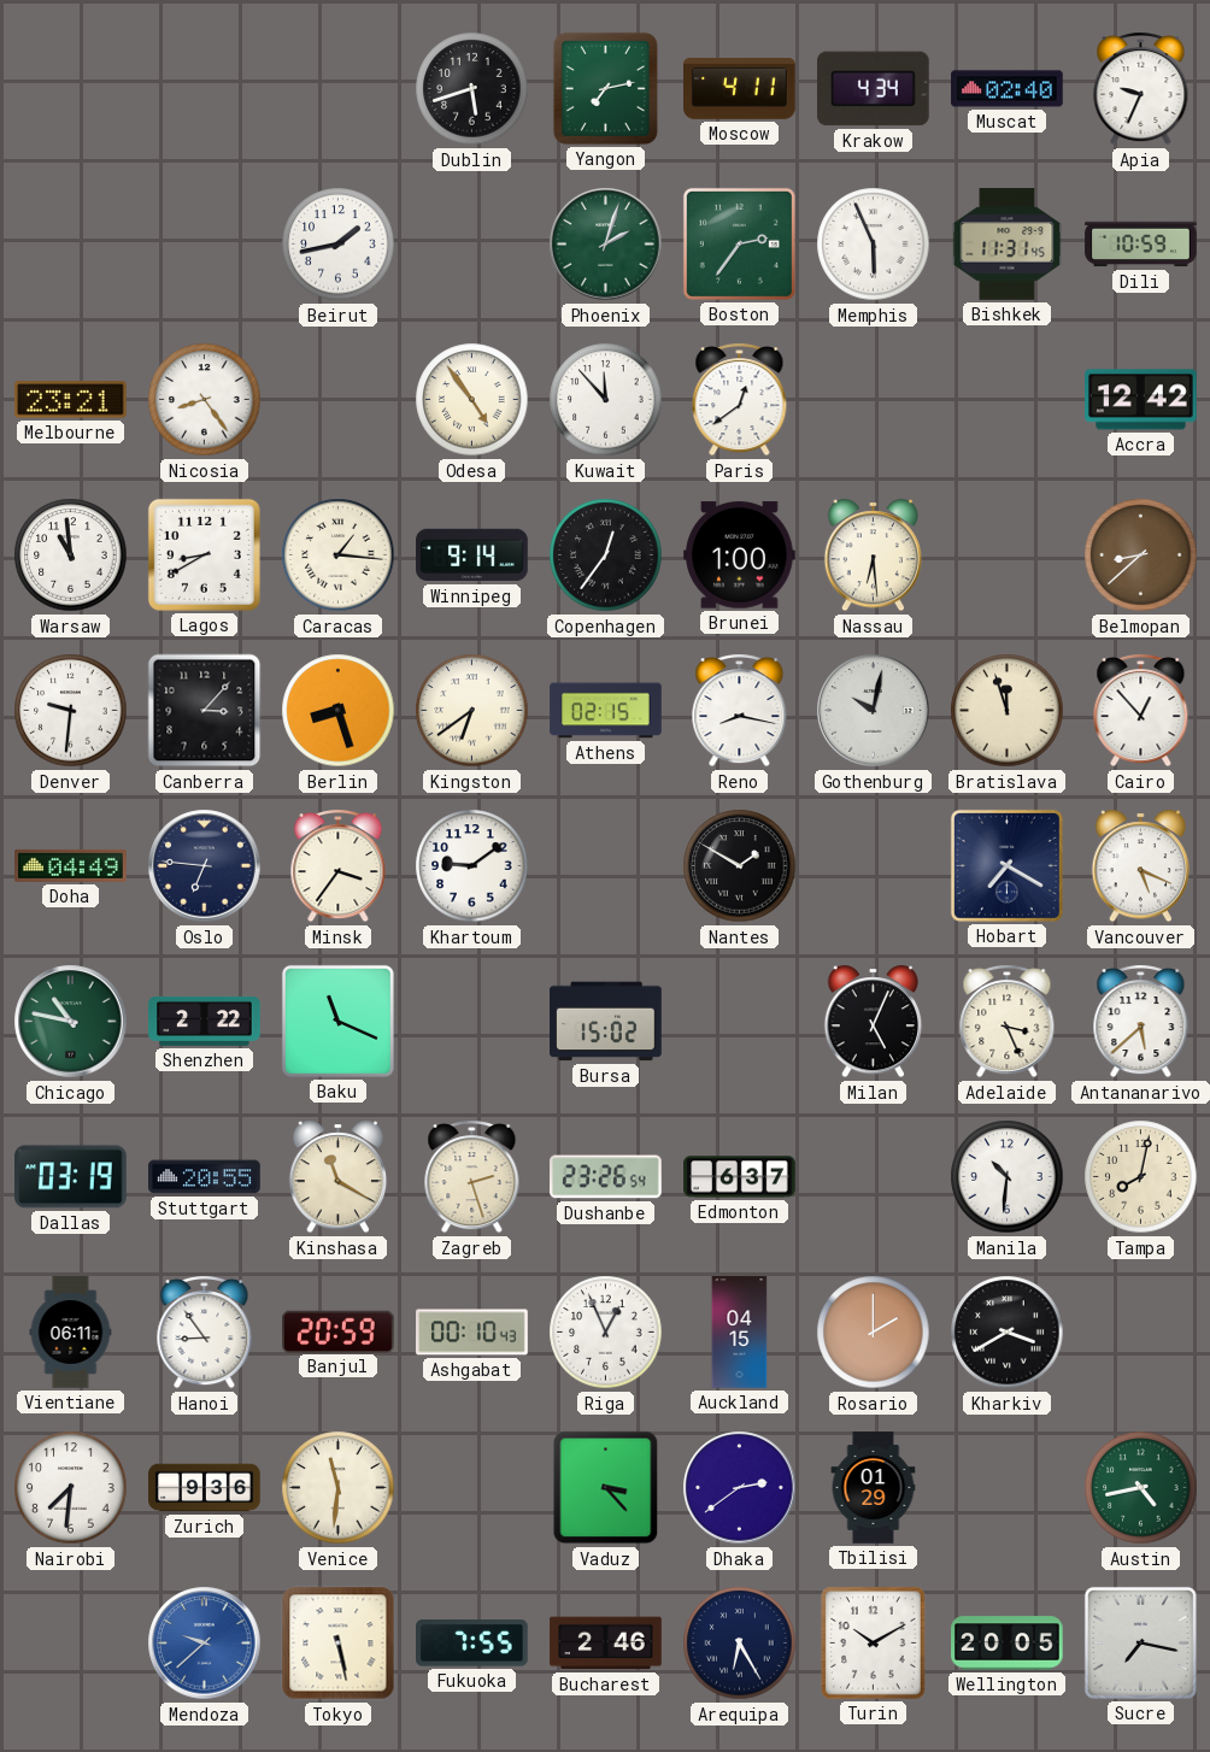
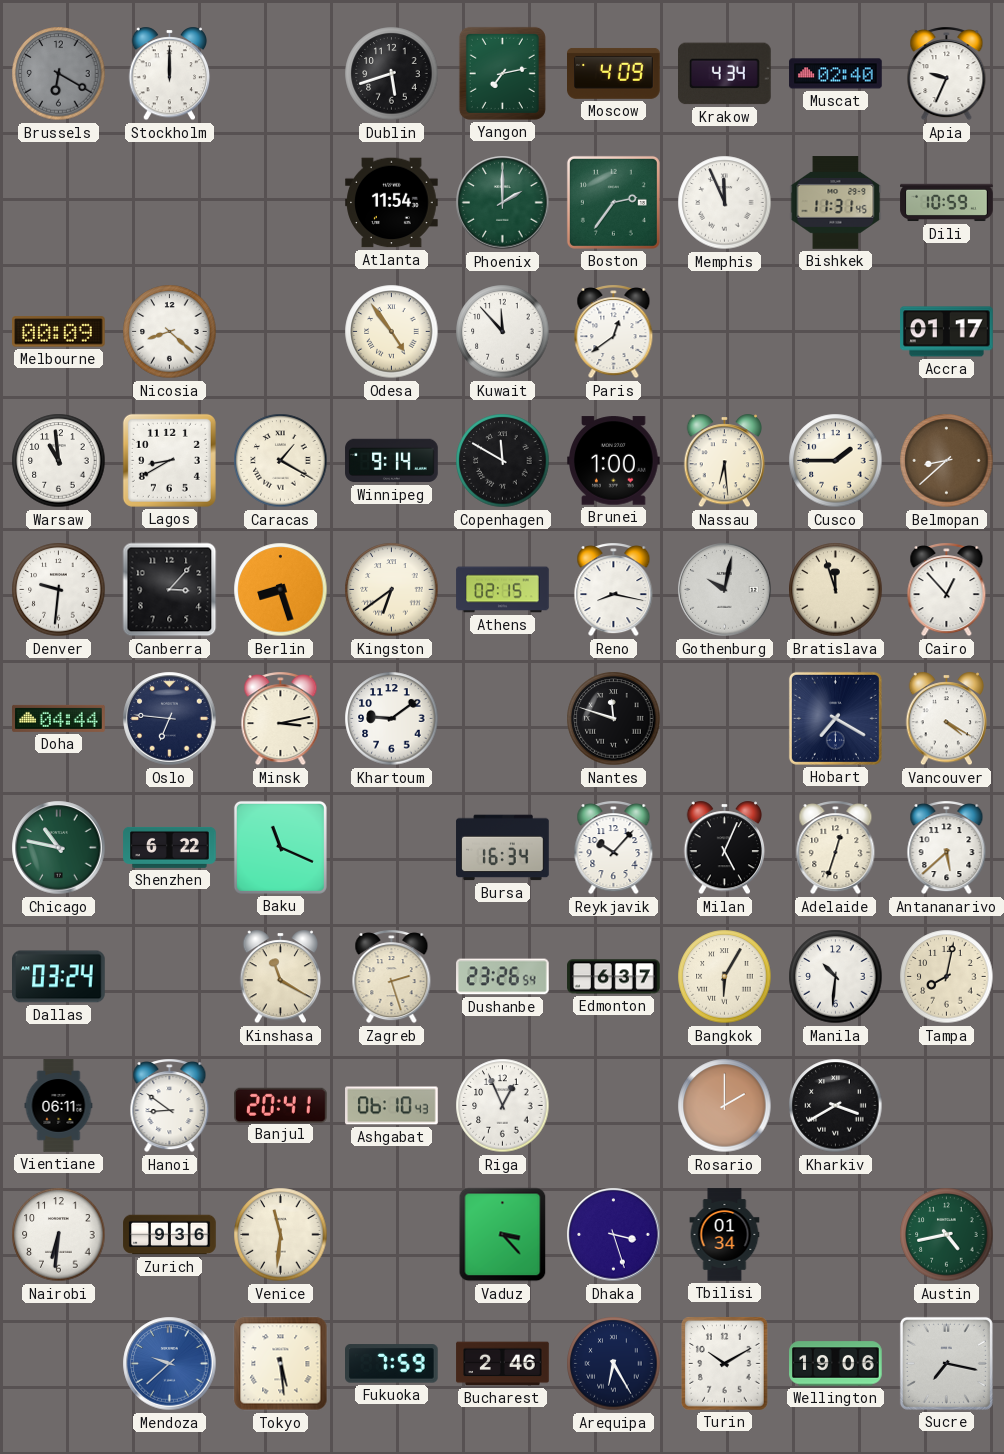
Brussels: none -> 6:20 (59, 74)
Stockholm: none -> 12:00 (170, 74)
Moscow: 4:11 -> 4:09 (614, 73)
Beirut: 1:43 -> none (339, 245)
Atlanta: none -> 11:54 (392, 203)
Phoenix: 2:03 -> 2:00 (503, 203)
Memphis: 5:56 -> 11:56 (725, 203)
Melbourne: 23:21 -> 00:09 (59, 332)
Nicosia: 8:24 -> 8:22 (170, 332)
Accra: 12:42 -> 01:17 (947, 332)
Caracas: 1:16 -> 1:20 (281, 461)
Copenhagen: 12:36 -> 11:50 (503, 461)
Cusco: none -> 1:45 (836, 461)
Doha: 04:49 -> 04:44 (59, 718)
Minsk: 3:36 -> 3:13 (281, 719)
Nantes: 1:50 -> 11:48 (614, 719)
Vancouver: 5:19 -> 4:20 (947, 719)
Shenzhen: 2:22 -> 6:22 (170, 847)
Bursa: 15:02 -> 16:34 (503, 848)
Reykjavik: none -> 10:07 (614, 848)
Adelaide: 3:26 -> 12:33 (836, 848)
Dallas: 03:19 -> 03:24 (59, 977)
Stuttgart: 20:55 -> none (205, 1177)
Bangkok: none -> 6:05 (725, 977)
Hanoi: 8:54 -> 8:51 (170, 1106)
Banjul: 20:59 -> 20:41 (281, 1105)
Ashgabat: 00:10 -> 06:10 (392, 1106)
Auckland: 04:15 -> none (740, 1333)
Nairobi: 7:31 -> 6:31 (59, 1235)
Dhaka: 2:39 -> 3:27 (614, 1235)
Tbilisi: 01:29 -> 01:34 (725, 1235)
Tokyo: 5:28 -> 5:29 (281, 1364)
Fukuoka: 7:55 -> 7:59 (392, 1364)
Wellington: 20:05 -> 19:06 (836, 1364)
